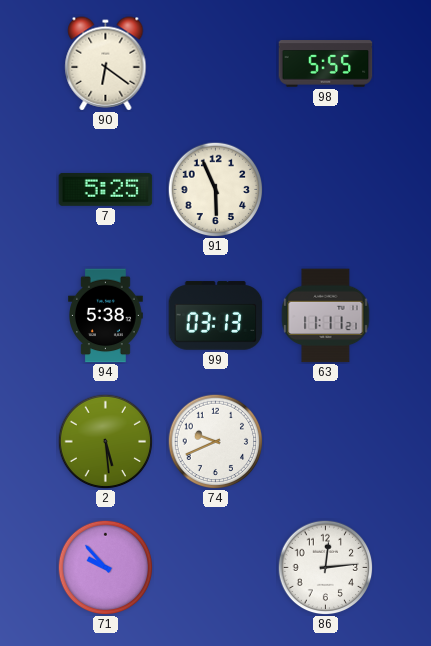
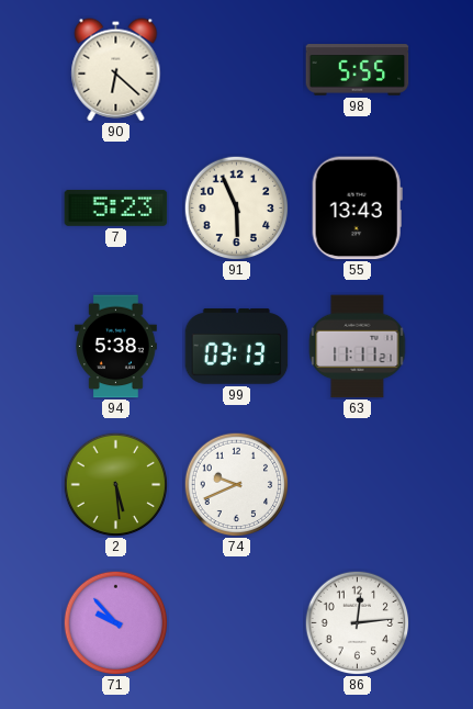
90: 6:21 -> 6:22 (116, 70)
7: 5:25 -> 5:23 (116, 207)
55: none -> 13:43 (357, 209)
